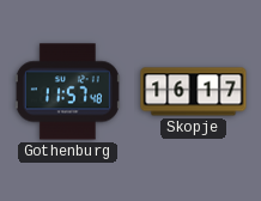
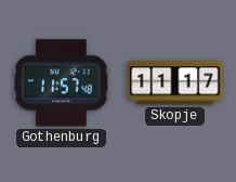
Skopje: 16:17 -> 11:17 (175, 83)
